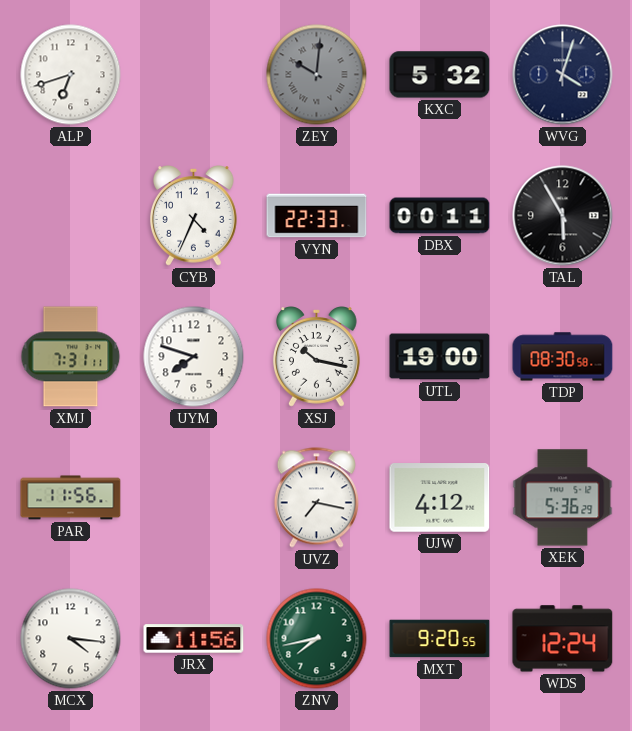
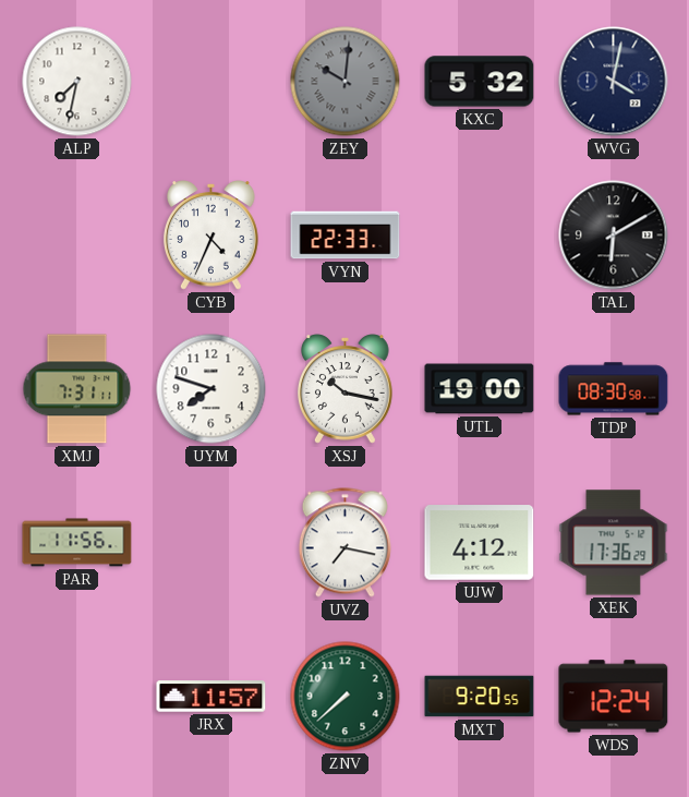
ALP: 6:42 -> 7:32 (77, 82)
WVG: 4:03 -> 4:02 (614, 82)
DBX: 00:11 -> none (440, 216)
TAL: 5:55 -> 6:10 (614, 236)
XEK: 5:36 -> 17:36 (614, 543)
MCX: 4:16 -> none (71, 639)
JRX: 11:56 -> 11:57 (211, 697)
ZNV: 7:43 -> 7:38 (346, 697)
